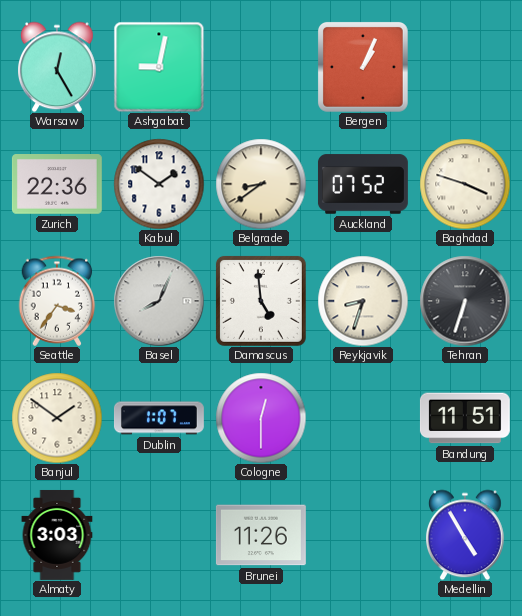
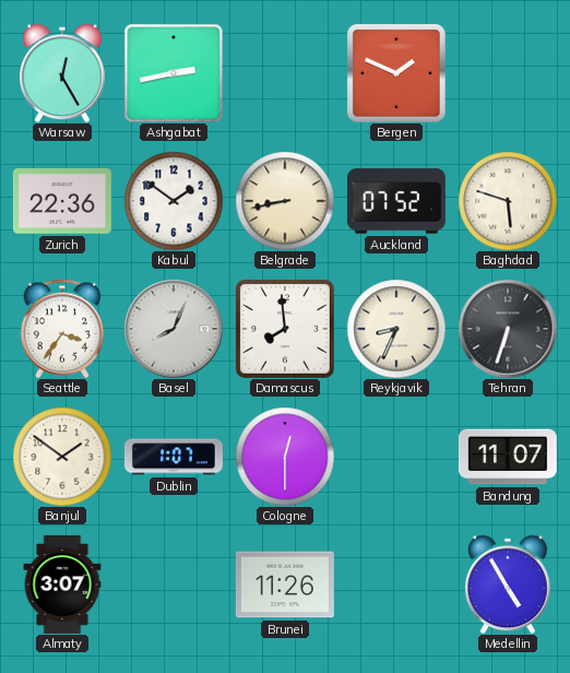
Ashgabat: 9:02 -> 2:43 (174, 73)
Bergen: 1:04 -> 1:49 (396, 73)
Belgrade: 8:39 -> 8:43 (285, 201)
Baghdad: 3:48 -> 5:48 (508, 201)
Damascus: 4:59 -> 7:59 (285, 329)
Reykjavik: 8:33 -> 8:34 (396, 329)
Bandung: 11:51 -> 11:07 (508, 457)
Almaty: 3:03 -> 3:07 (62, 585)
